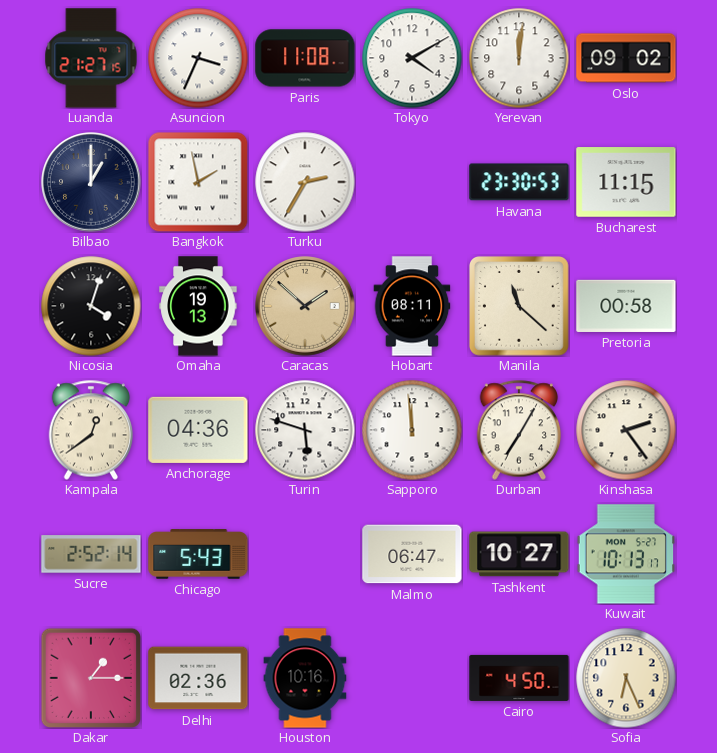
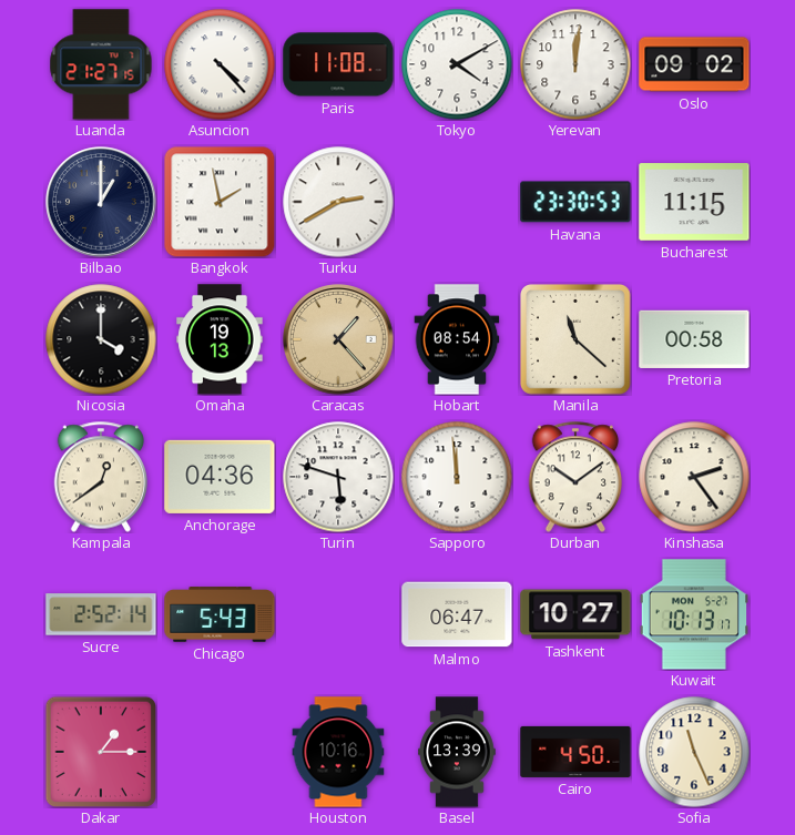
Asuncion: 3:34 -> 4:23 (220, 64)
Turku: 2:35 -> 2:40 (338, 202)
Nicosia: 4:03 -> 4:00 (101, 339)
Caracas: 1:52 -> 1:23 (338, 339)
Hobart: 08:11 -> 08:54 (457, 339)
Durban: 7:05 -> 10:09 (575, 477)
Delhi: 02:36 -> none (198, 678)
Basel: none -> 13:39 (458, 752)
Sofia: 6:26 -> 11:26 (694, 752)
